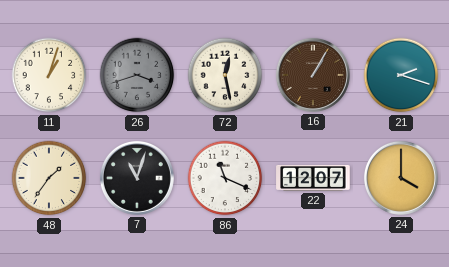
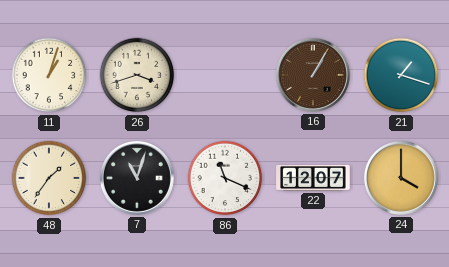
26 dial: grey -> cream (137, 75)
72: 12:28 -> none (225, 75)
21: 2:18 -> 1:18 (401, 75)
